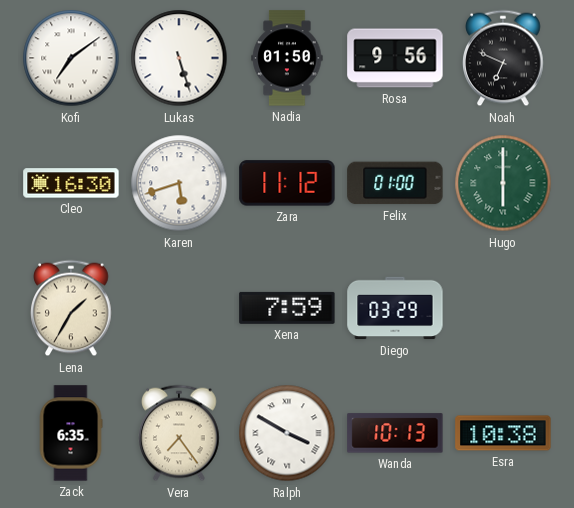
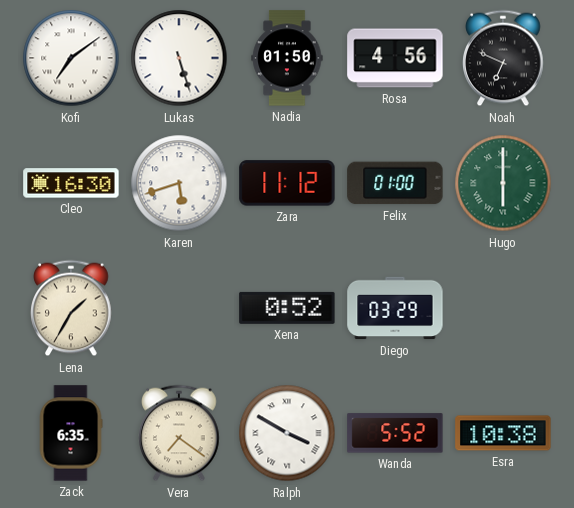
Rosa: 9:56 -> 4:56 (395, 58)
Xena: 7:59 -> 0:52 (287, 308)
Vera: 7:24 -> 7:21 (179, 433)
Wanda: 10:13 -> 5:52 (395, 433)
